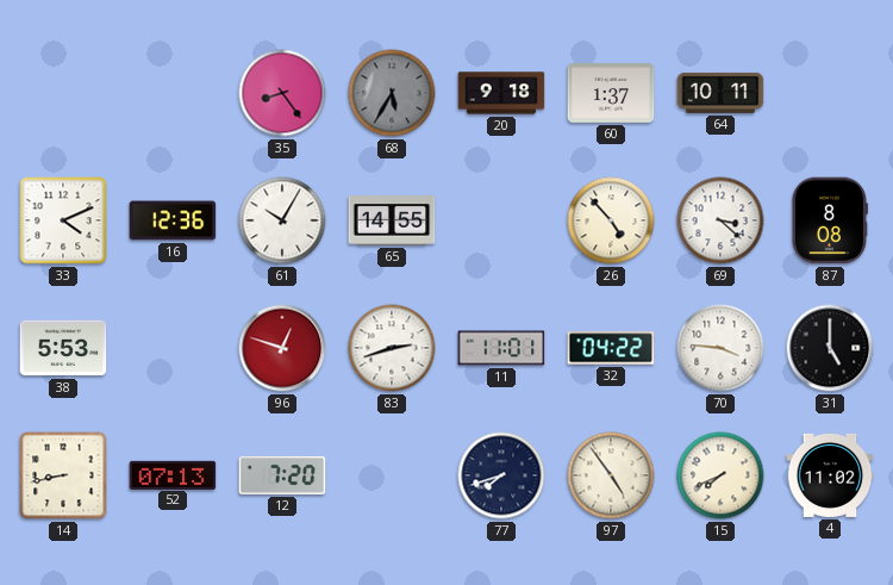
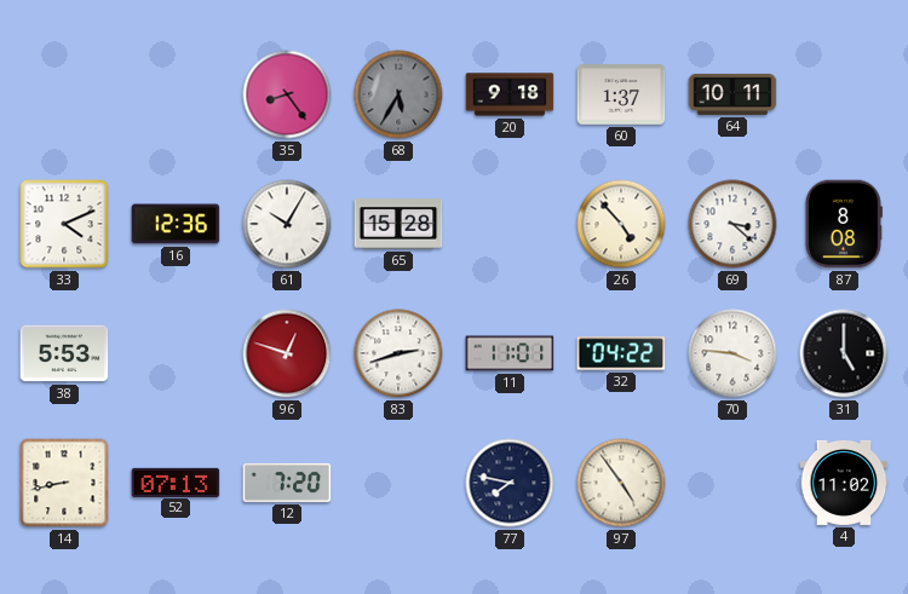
65: 14:55 -> 15:28 (398, 224)
77: 7:42 -> 7:47 (510, 483)
15: 7:41 -> none (720, 475)
